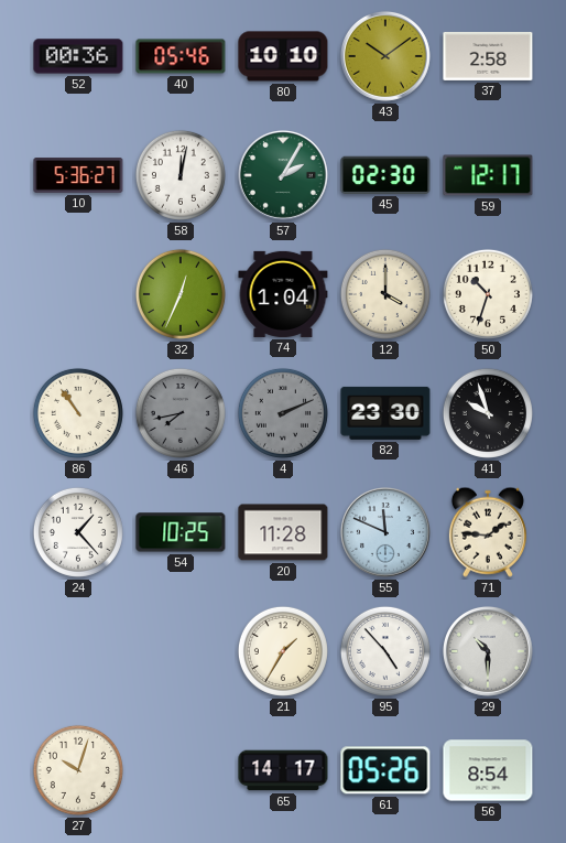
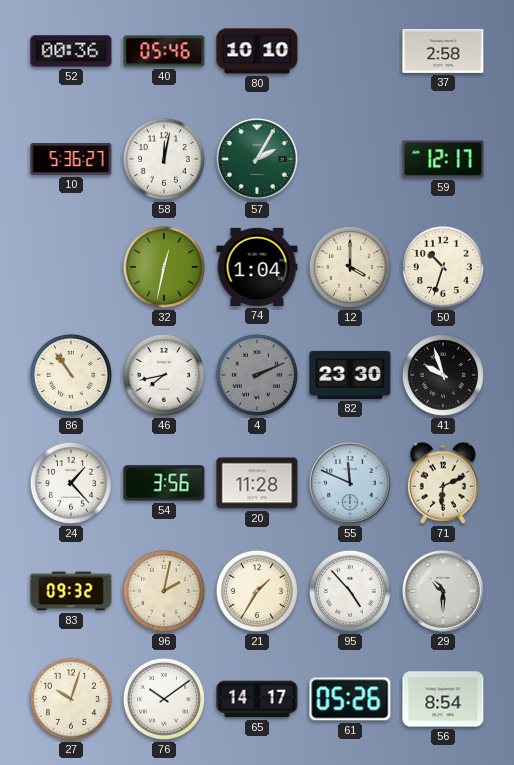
43: 10:09 -> none (385, 56)
45: 02:30 -> none (385, 175)
32: 12:34 -> 12:32 (164, 267)
46 dial: grey -> white (164, 375)
54: 10:25 -> 3:56 (164, 483)
71: 1:46 -> 6:11 (443, 483)
83: none -> 09:32 (71, 591)
96: none -> 2:02 (164, 591)
76: none -> 10:09 (164, 699)
